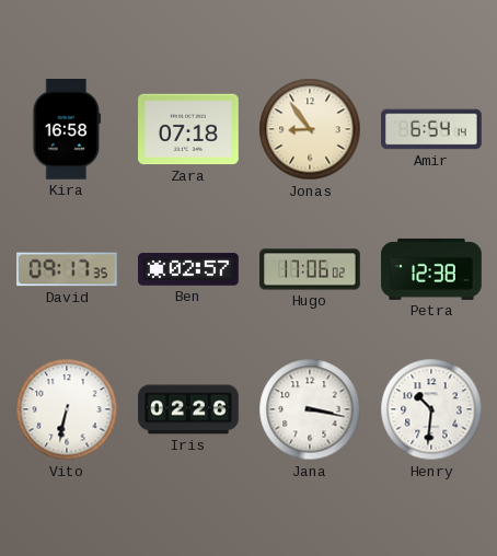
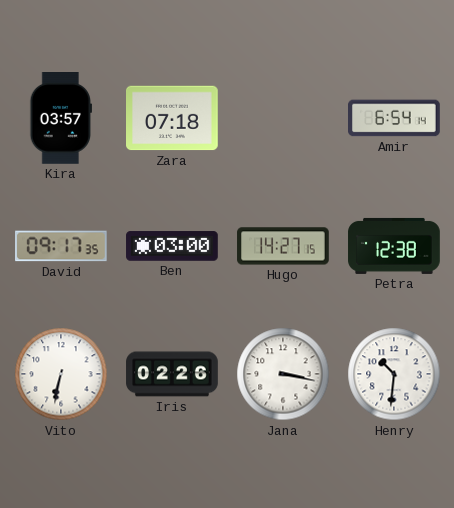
Kira: 16:58 -> 03:57 (61, 119)
Jonas: 8:54 -> none (310, 129)
Ben: 02:57 -> 03:00 (172, 246)
Hugo: 17:06 -> 14:27 (283, 246)
